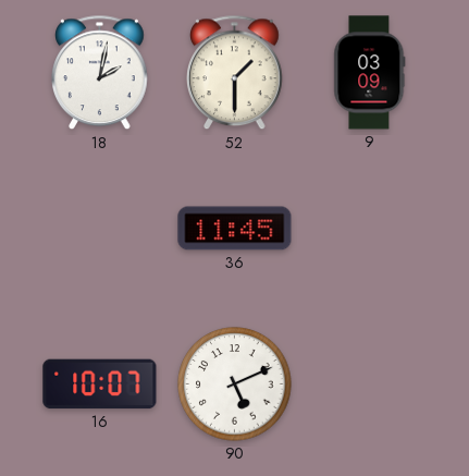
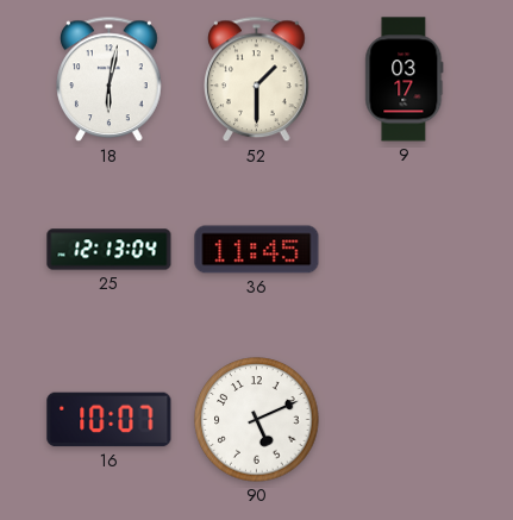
18: 2:02 -> 6:02 (110, 80)
9: 03:09 -> 03:17 (405, 80)
25: none -> 12:13 (110, 250)
